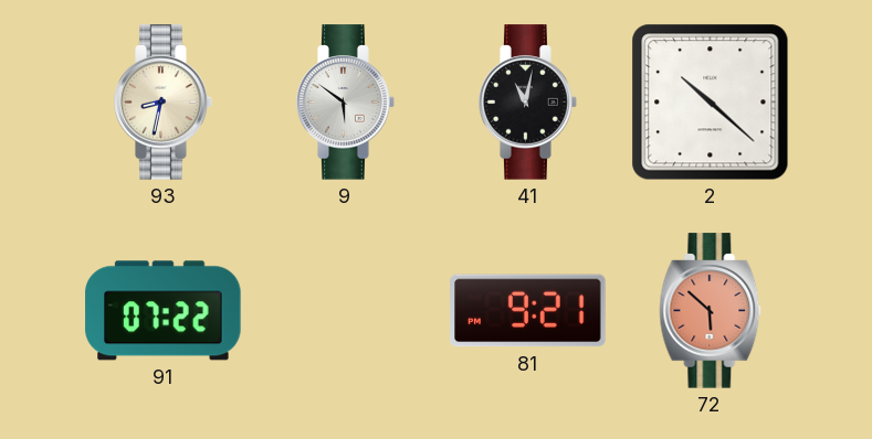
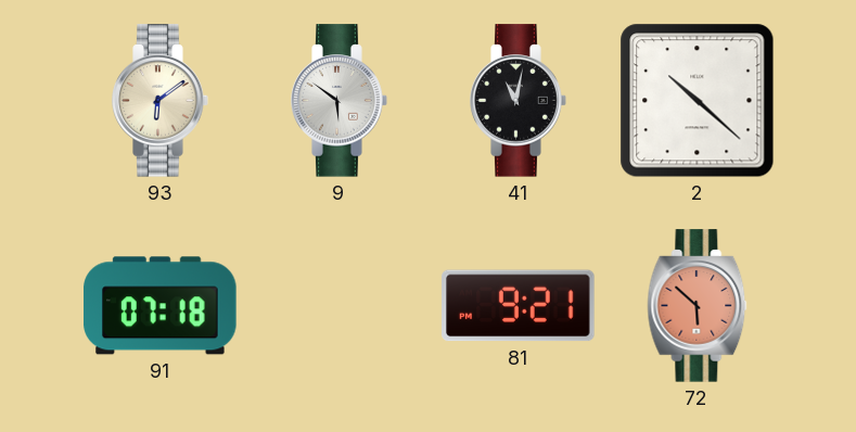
93: 8:32 -> 6:09 (161, 101)
91: 07:22 -> 07:18 (161, 306)
